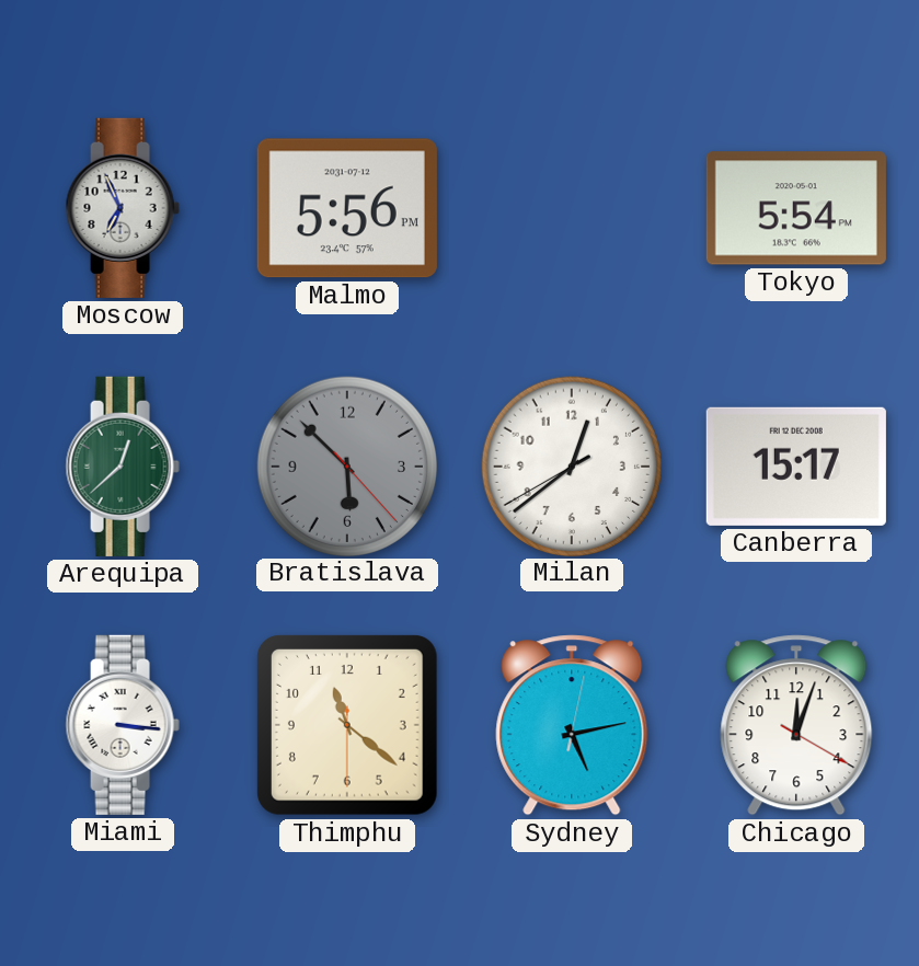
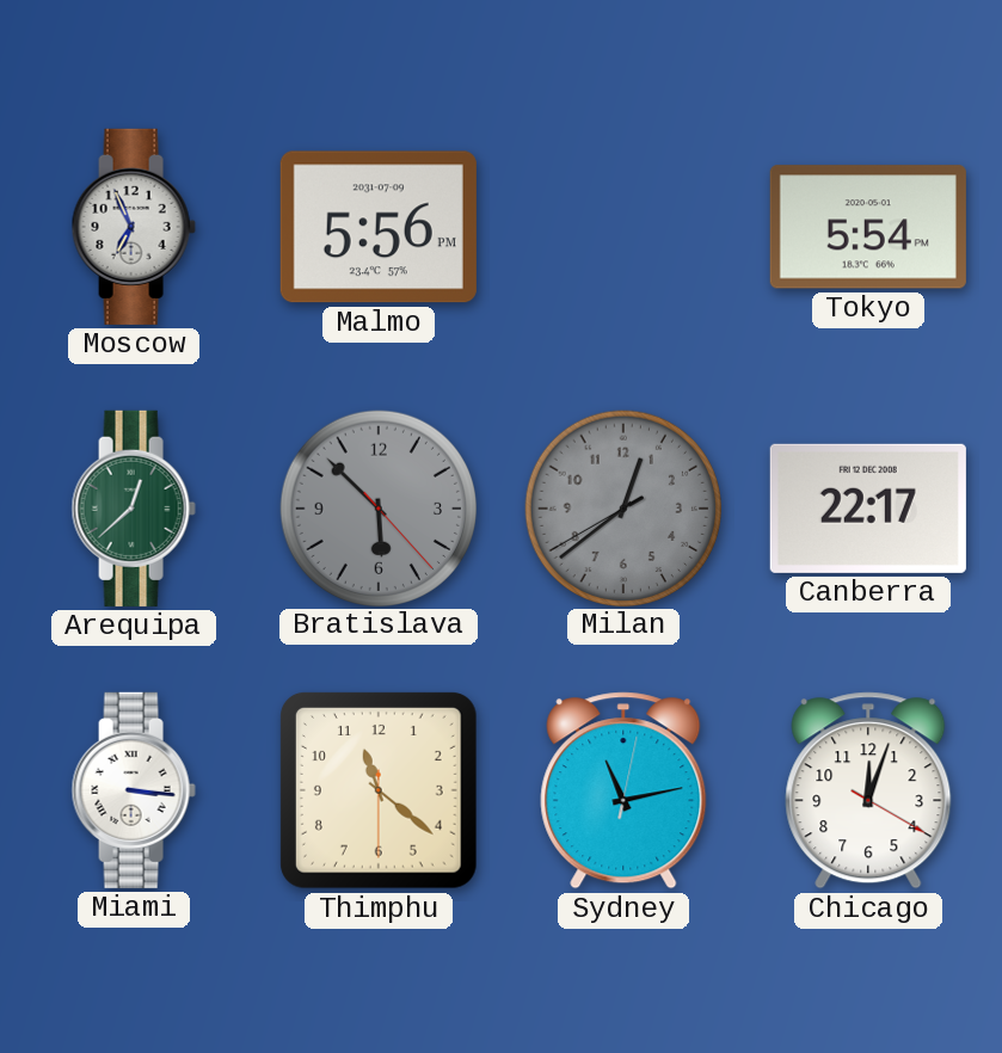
Malmo date: 2031-07-12 -> 2031-07-09 (379, 227)
Milan dial: white -> grey (622, 507)
Canberra: 15:17 -> 22:17 (868, 509)
Sydney: 5:13 -> 11:13 (623, 790)
